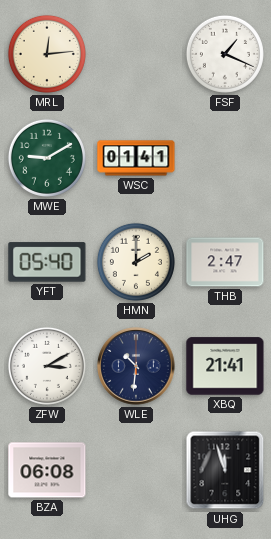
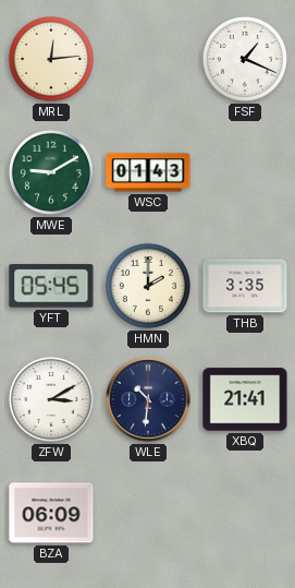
WSC: 01:41 -> 01:43 (148, 172)
YFT: 05:40 -> 05:45 (51, 286)
THB: 2:47 -> 3:35 (245, 286)
BZA: 06:08 -> 06:09 (51, 513)
UHG: 11:57 -> none (225, 470)
